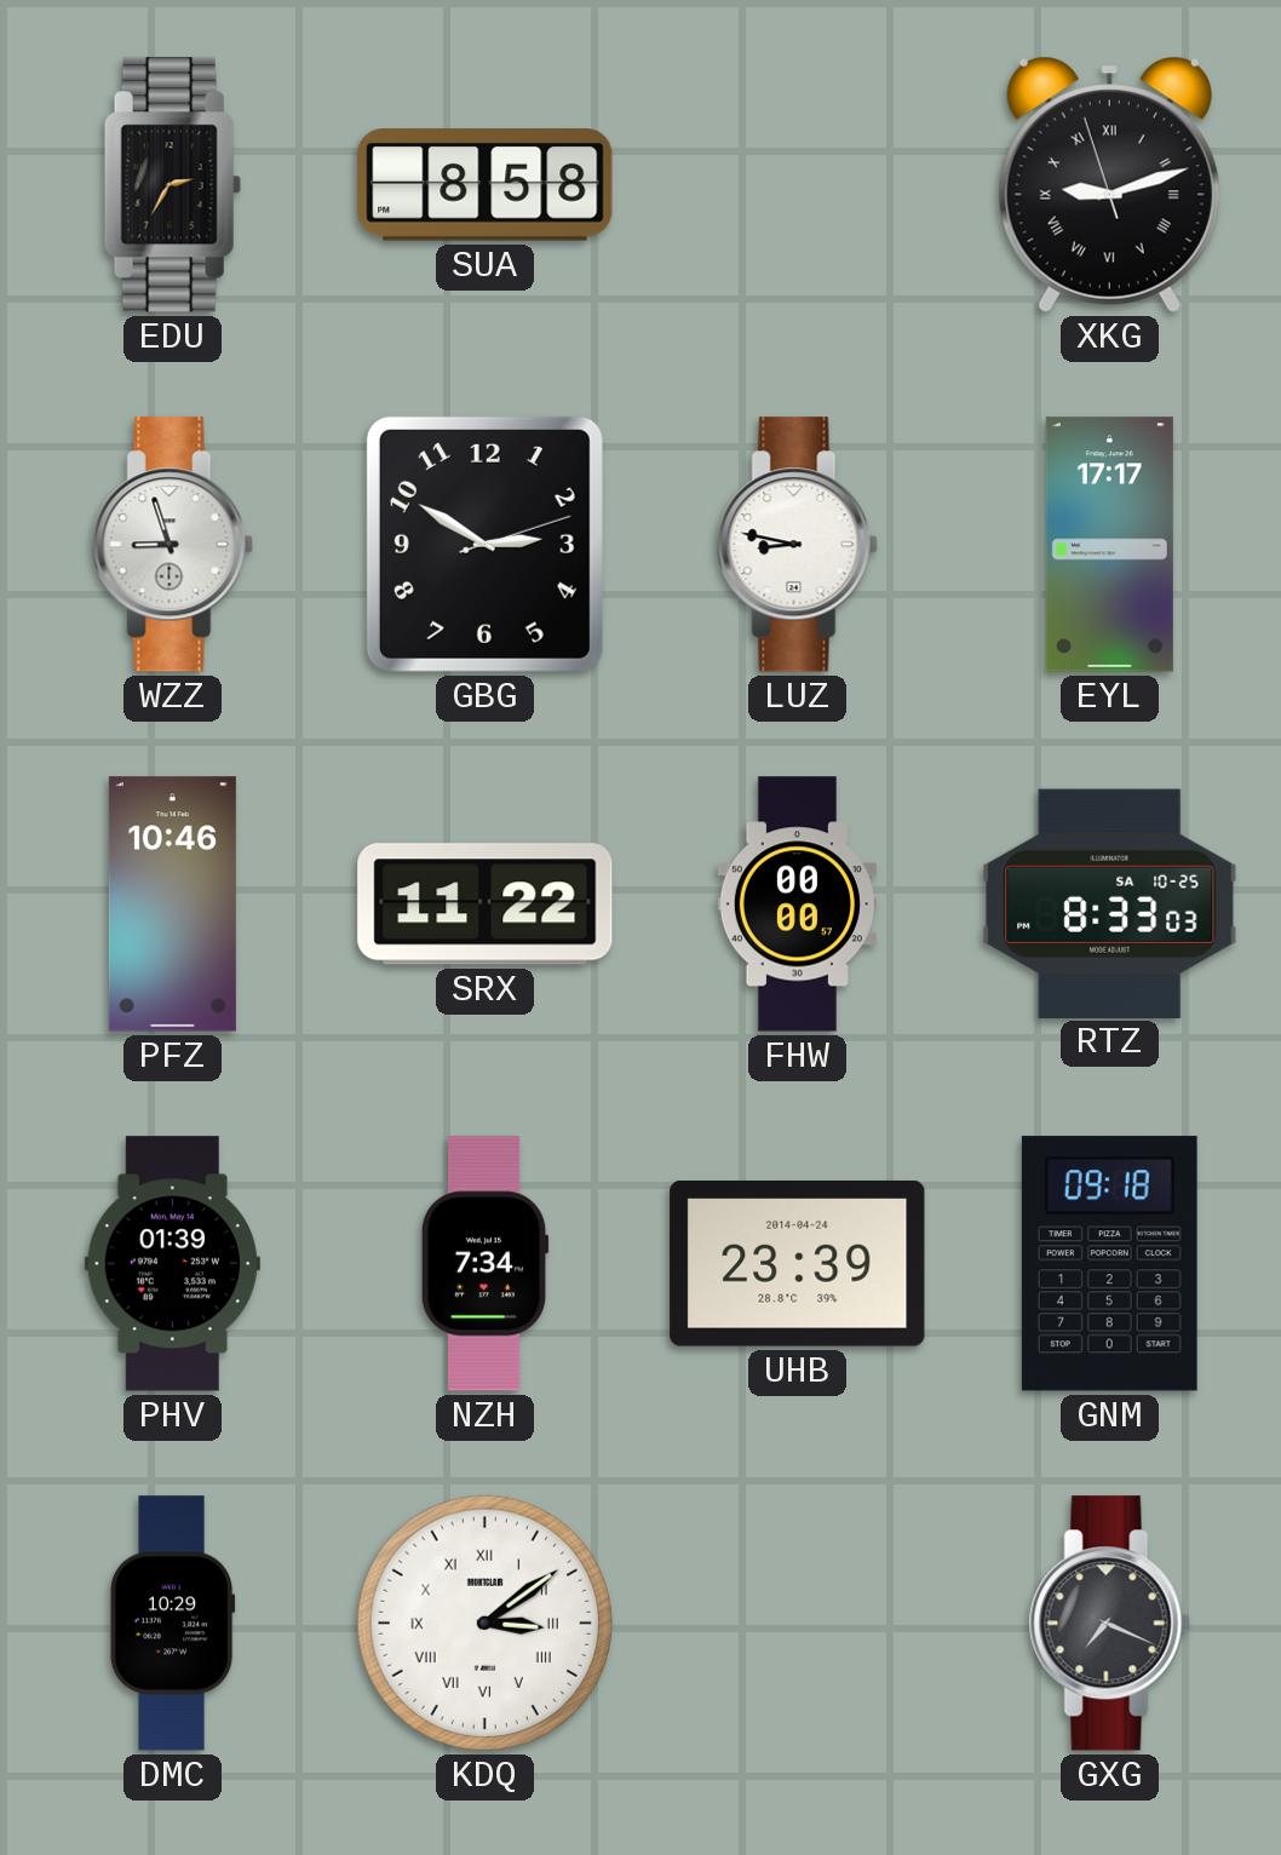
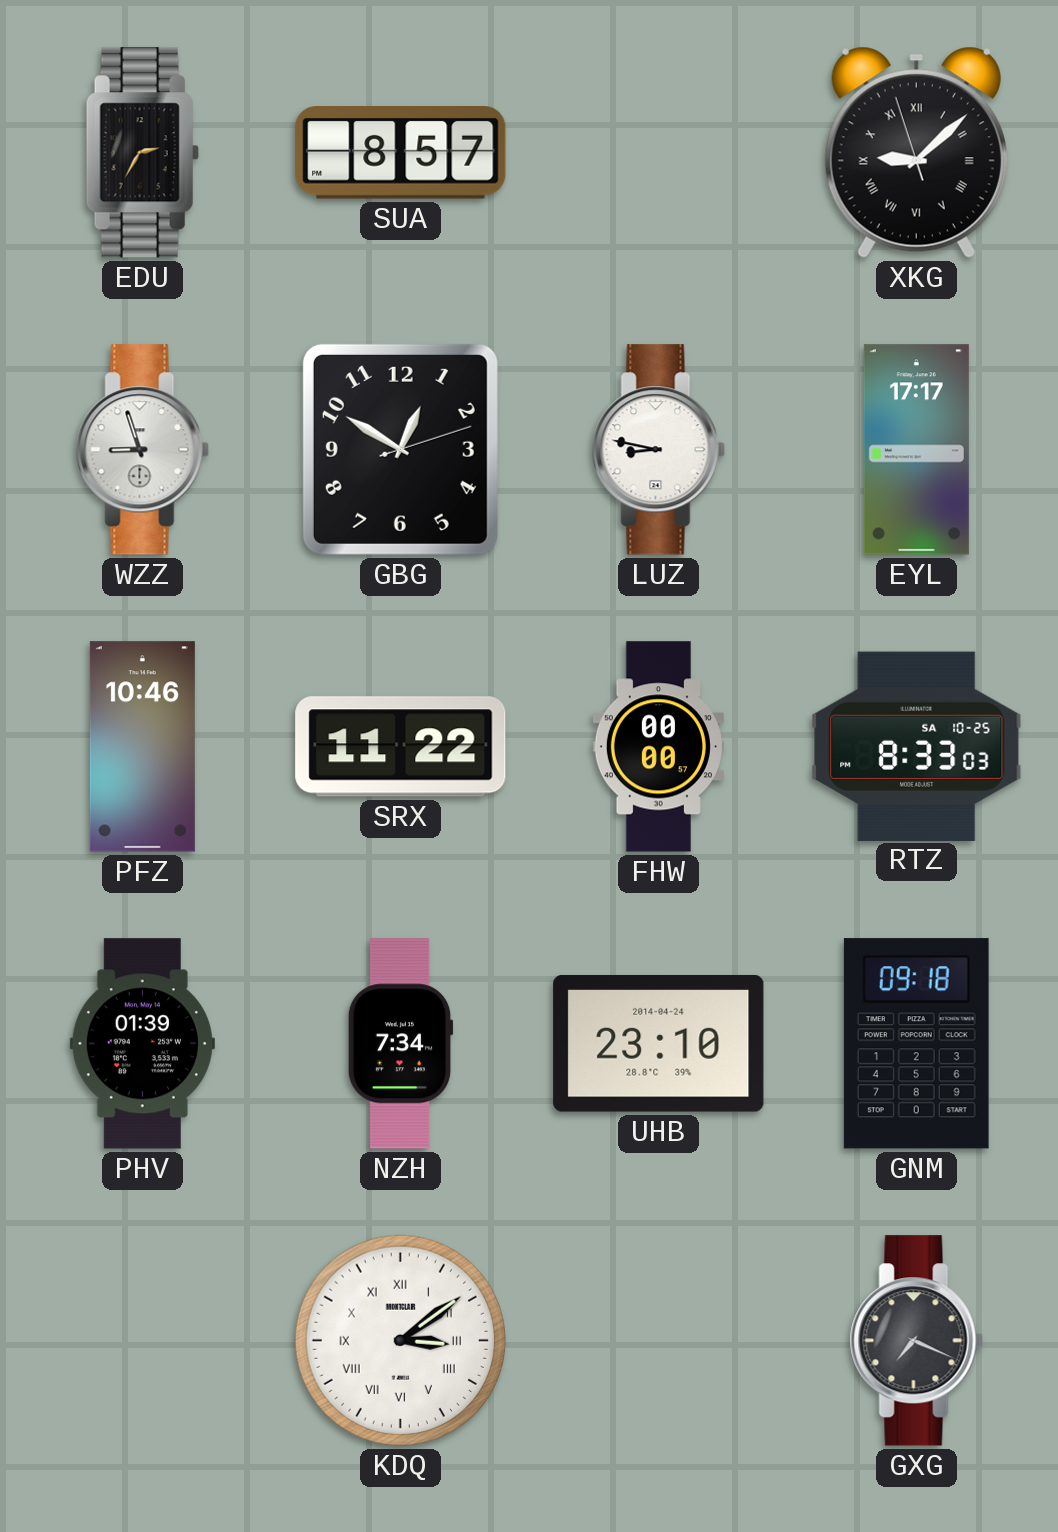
SUA: 8:58 -> 8:57 (401, 153)
XKG: 9:11 -> 9:07 (916, 152)
GBG: 2:50 -> 12:50 (400, 449)
UHB: 23:39 -> 23:10 (659, 1043)
DMC: 10:29 -> none (172, 1624)
